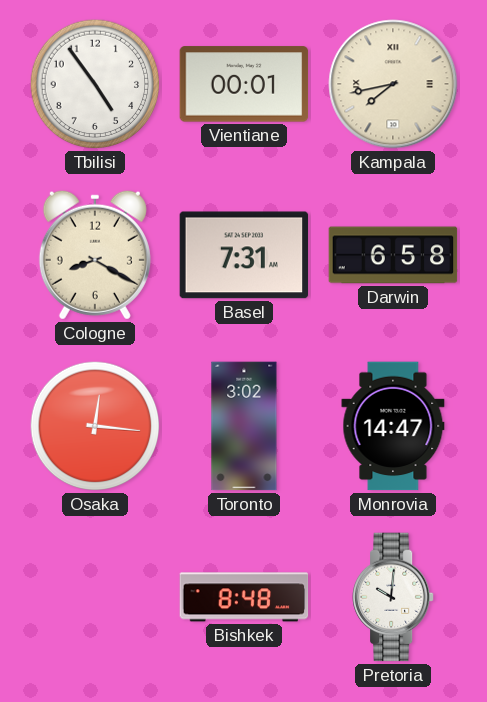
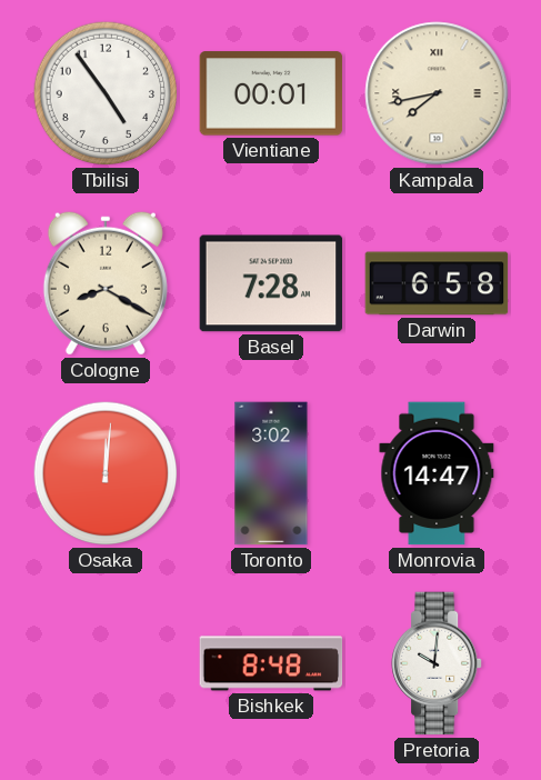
Basel: 7:31 -> 7:28 (271, 283)
Osaka: 12:16 -> 12:01 (106, 473)
